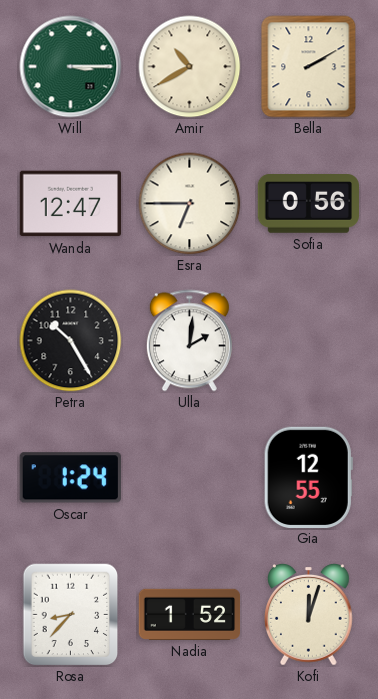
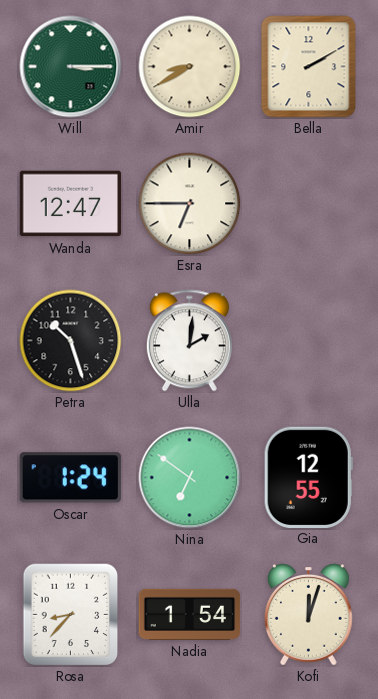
Amir: 10:40 -> 8:40 (190, 67)
Sofia: 0:56 -> none (308, 204)
Petra: 10:25 -> 10:27 (71, 341)
Nina: none -> 6:51 (190, 478)
Nadia: 1:52 -> 1:54 (190, 614)
